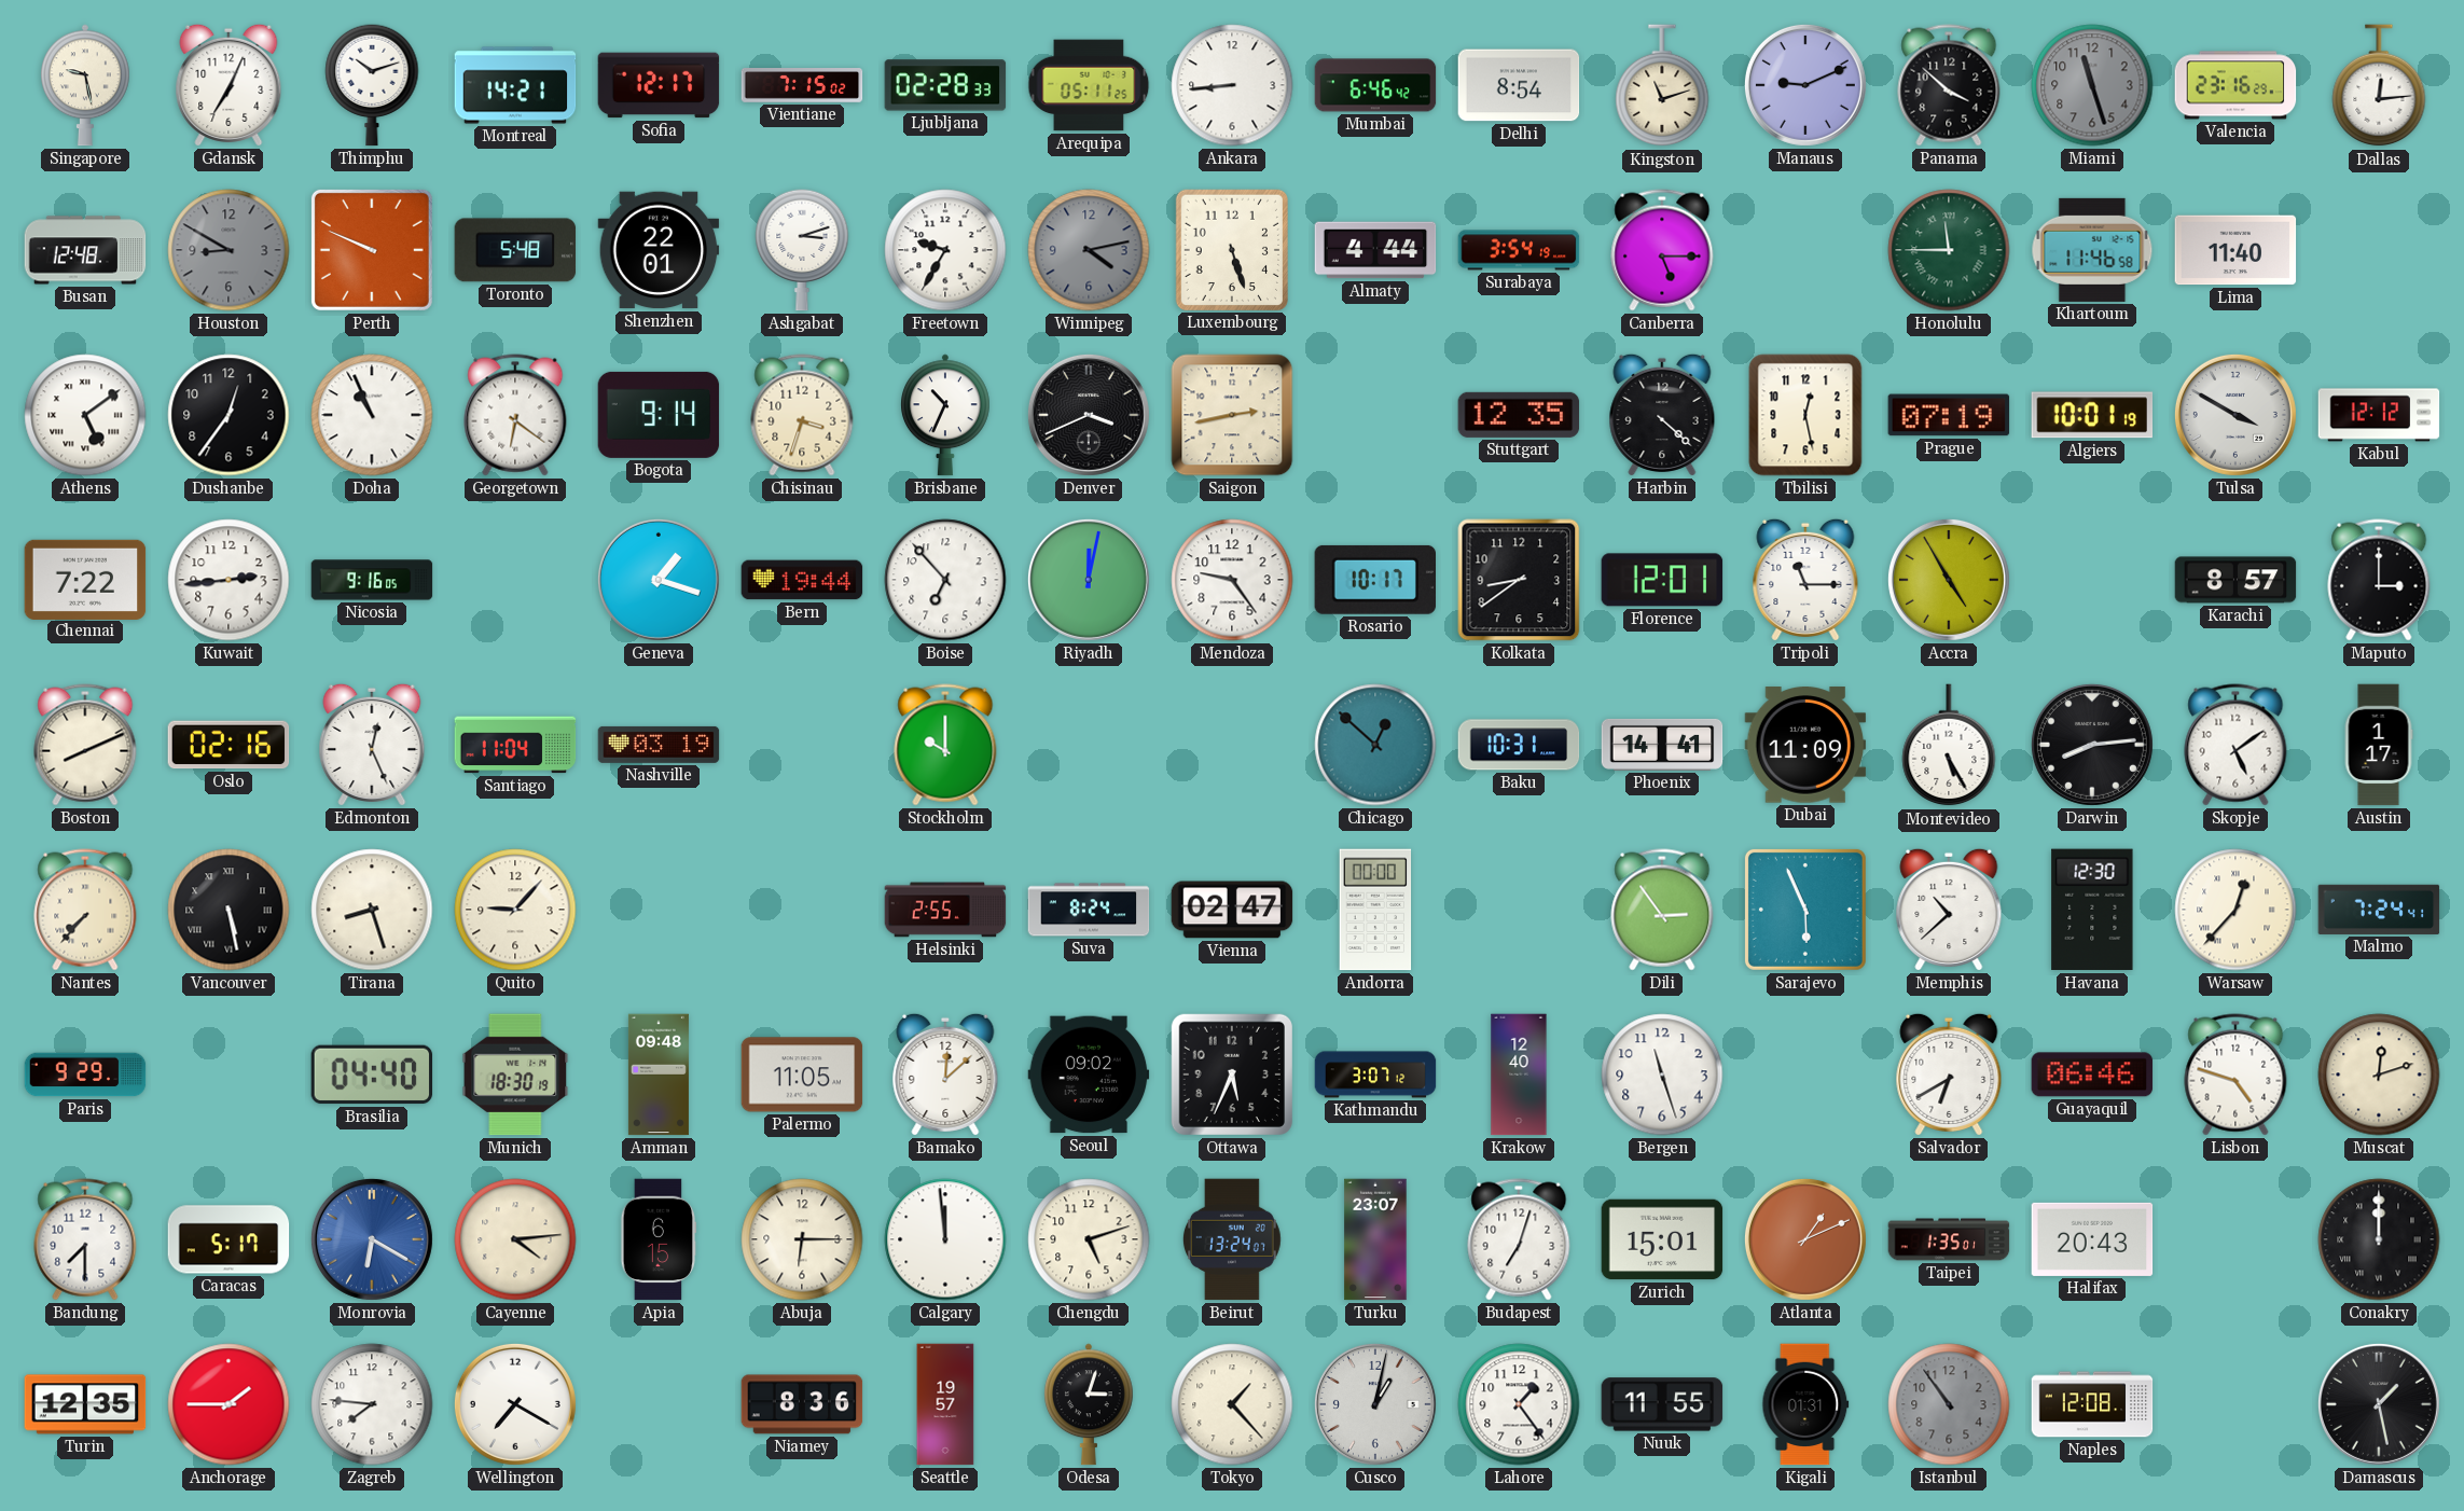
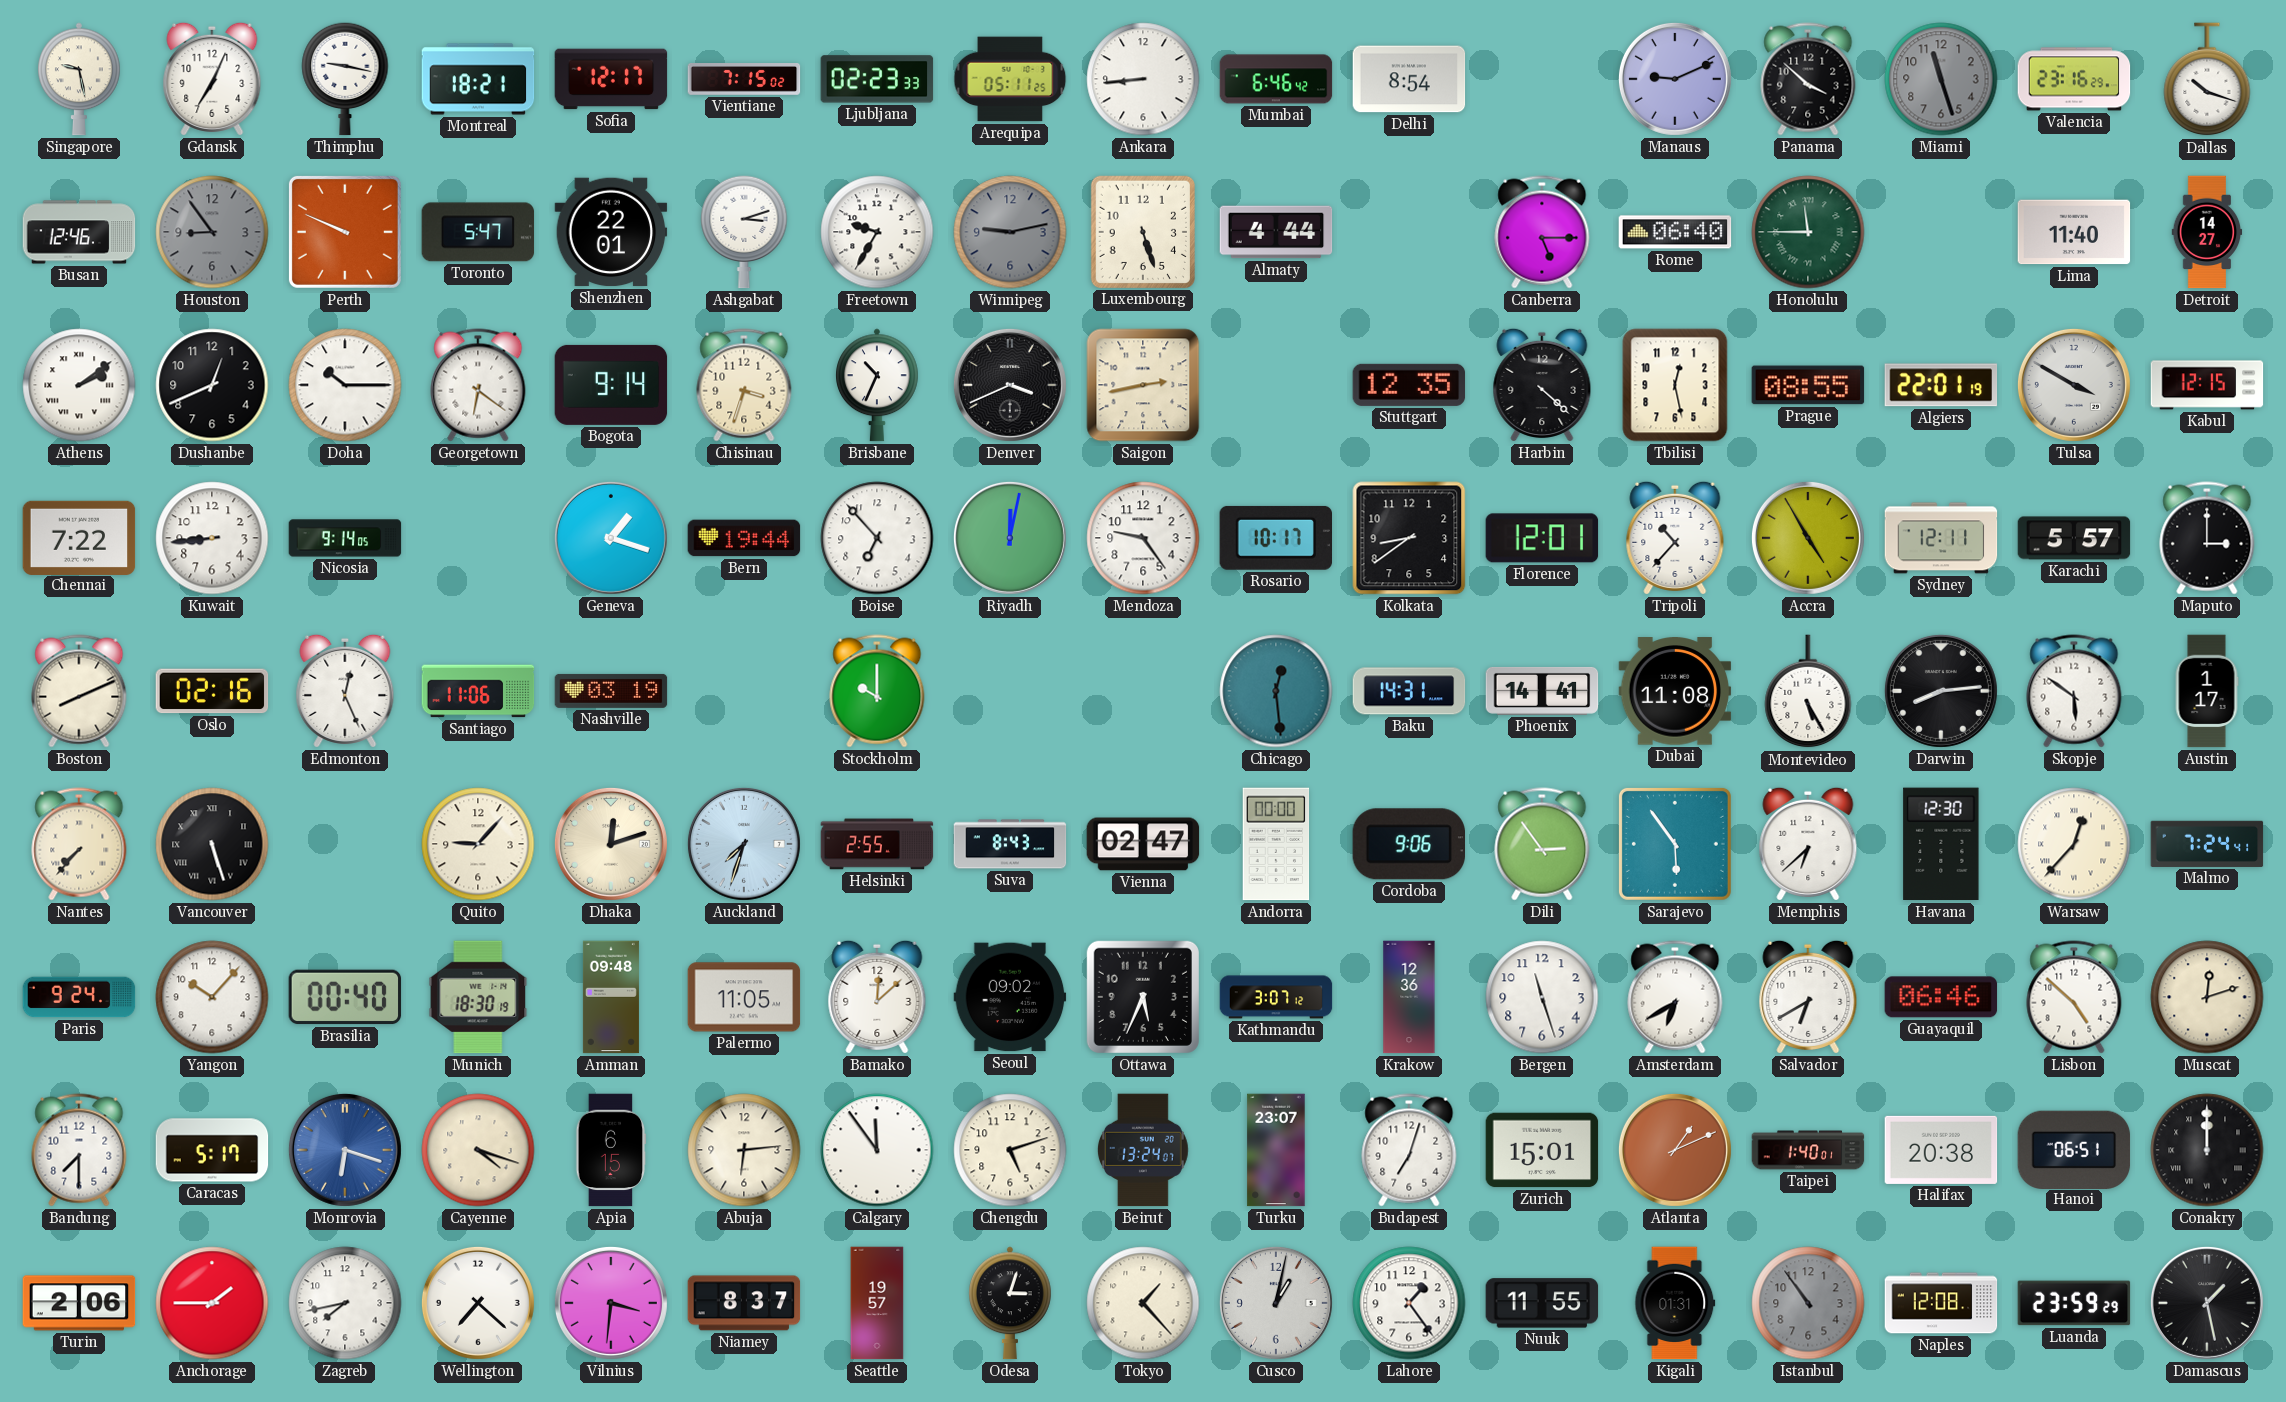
Thimphu: 10:12 -> 9:17 (345, 79)
Montreal: 14:21 -> 18:21 (478, 79)
Ljubljana: 02:28 -> 02:23 (877, 79)
Kingston: 11:12 -> none (1662, 86)
Dallas: 12:14 -> 10:18 (2207, 80)
Busan: 12:48 -> 12:46 (79, 232)
Houston: 8:50 -> 8:54 (212, 232)
Toronto: 5:48 -> 5:47 (478, 232)
Winnipeg: 4:13 -> 9:13 (1010, 232)
Surabaya: 3:54 -> none (1519, 250)
Rome: none -> 06:40 (1675, 232)
Khartoum: 11:46 -> none (2092, 250)
Detroit: none -> 14:27 (2207, 232)
Athens: 5:09 -> 2:09 (79, 385)
Dushanbe: 12:36 -> 12:41 (212, 385)
Doha: 10:56 -> 10:15 (345, 385)
Prague: 07:19 -> 08:55 (1808, 385)
Algiers: 10:01 -> 22:01 (1941, 385)
Kabul: 12:12 -> 12:15 (2207, 385)
Kuwait: 2:44 -> 8:44 (212, 538)
Nicosia: 9:16 -> 9:14 (345, 538)
Tripoli: 11:15 -> 10:37 (1675, 538)
Sydney: none -> 12:11 (1941, 538)
Karachi: 8:57 -> 5:57 (2074, 538)
Santiago: 11:04 -> 11:06 (478, 691)
Chicago: 12:52 -> 12:29 (1276, 691)
Baku: 10:31 -> 14:31 (1409, 691)
Dubai: 11:09 -> 11:08 (1675, 691)
Skopje: 5:09 -> 5:51 (2074, 691)
Vancouver: 5:28 -> 5:27 (212, 844)
Tirana: 8:27 -> none (372, 910)
Dhaka: none -> 12:12 (611, 844)
Auckland: none -> 7:33 (744, 844)
Suva: 8:24 -> 8:43 (1010, 844)
Cordoba: none -> 9:06 (1408, 844)
Sarajevo: 5:56 -> 5:54 (1675, 844)
Memphis: 10:38 -> 6:38 (1808, 844)
Paris: 9:29 -> 9:24 (79, 997)
Yangon: none -> 10:07 (212, 997)
Brasilia: 04:40 -> 00:40 (345, 997)
Krakow: 12:40 -> 12:36 (1409, 997)
Amsterdam: none -> 6:40 (1675, 997)
Lisbon: 4:48 -> 4:52 (2074, 997)
Monrovia: 6:20 -> 6:18 (345, 1150)
Cayenne: 4:14 -> 4:18 (478, 1150)
Abuja: 6:15 -> 6:14 (744, 1150)
Calgary: 11:59 -> 11:54 (877, 1150)
Taipei: 1:35 -> 1:40 (1808, 1150)
Halifax: 20:43 -> 20:38 (1941, 1150)
Hanoi: none -> 06:51 (2074, 1149)
Turin: 12:35 -> 2:06 (79, 1303)
Zagreb: 7:46 -> 7:43 (345, 1303)
Wellington: 7:20 -> 7:22 (478, 1303)
Vilnius: none -> 3:31 (611, 1303)
Niamey: 8:36 -> 8:37 (744, 1303)
Luanda: none -> 23:59 (2074, 1303)
